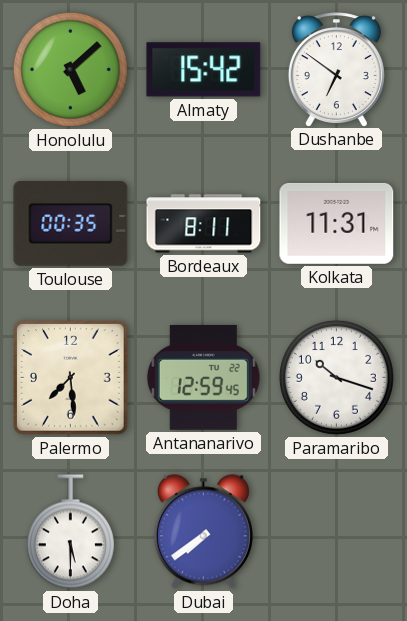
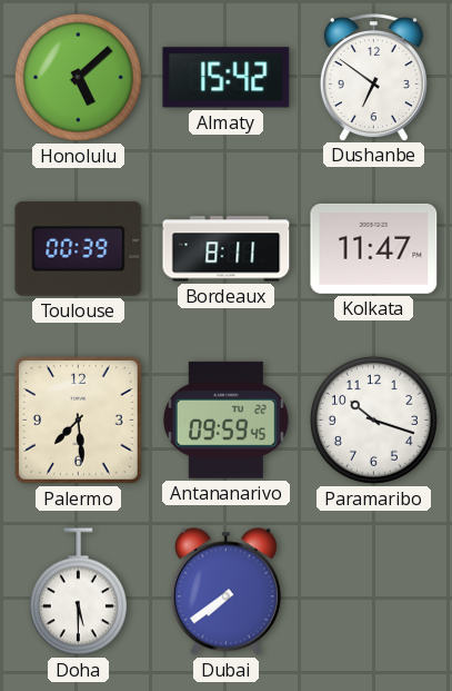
Toulouse: 00:35 -> 00:39 (79, 248)
Kolkata: 11:31 -> 11:47 (374, 248)
Antananarivo: 12:59 -> 09:59 (225, 419)
